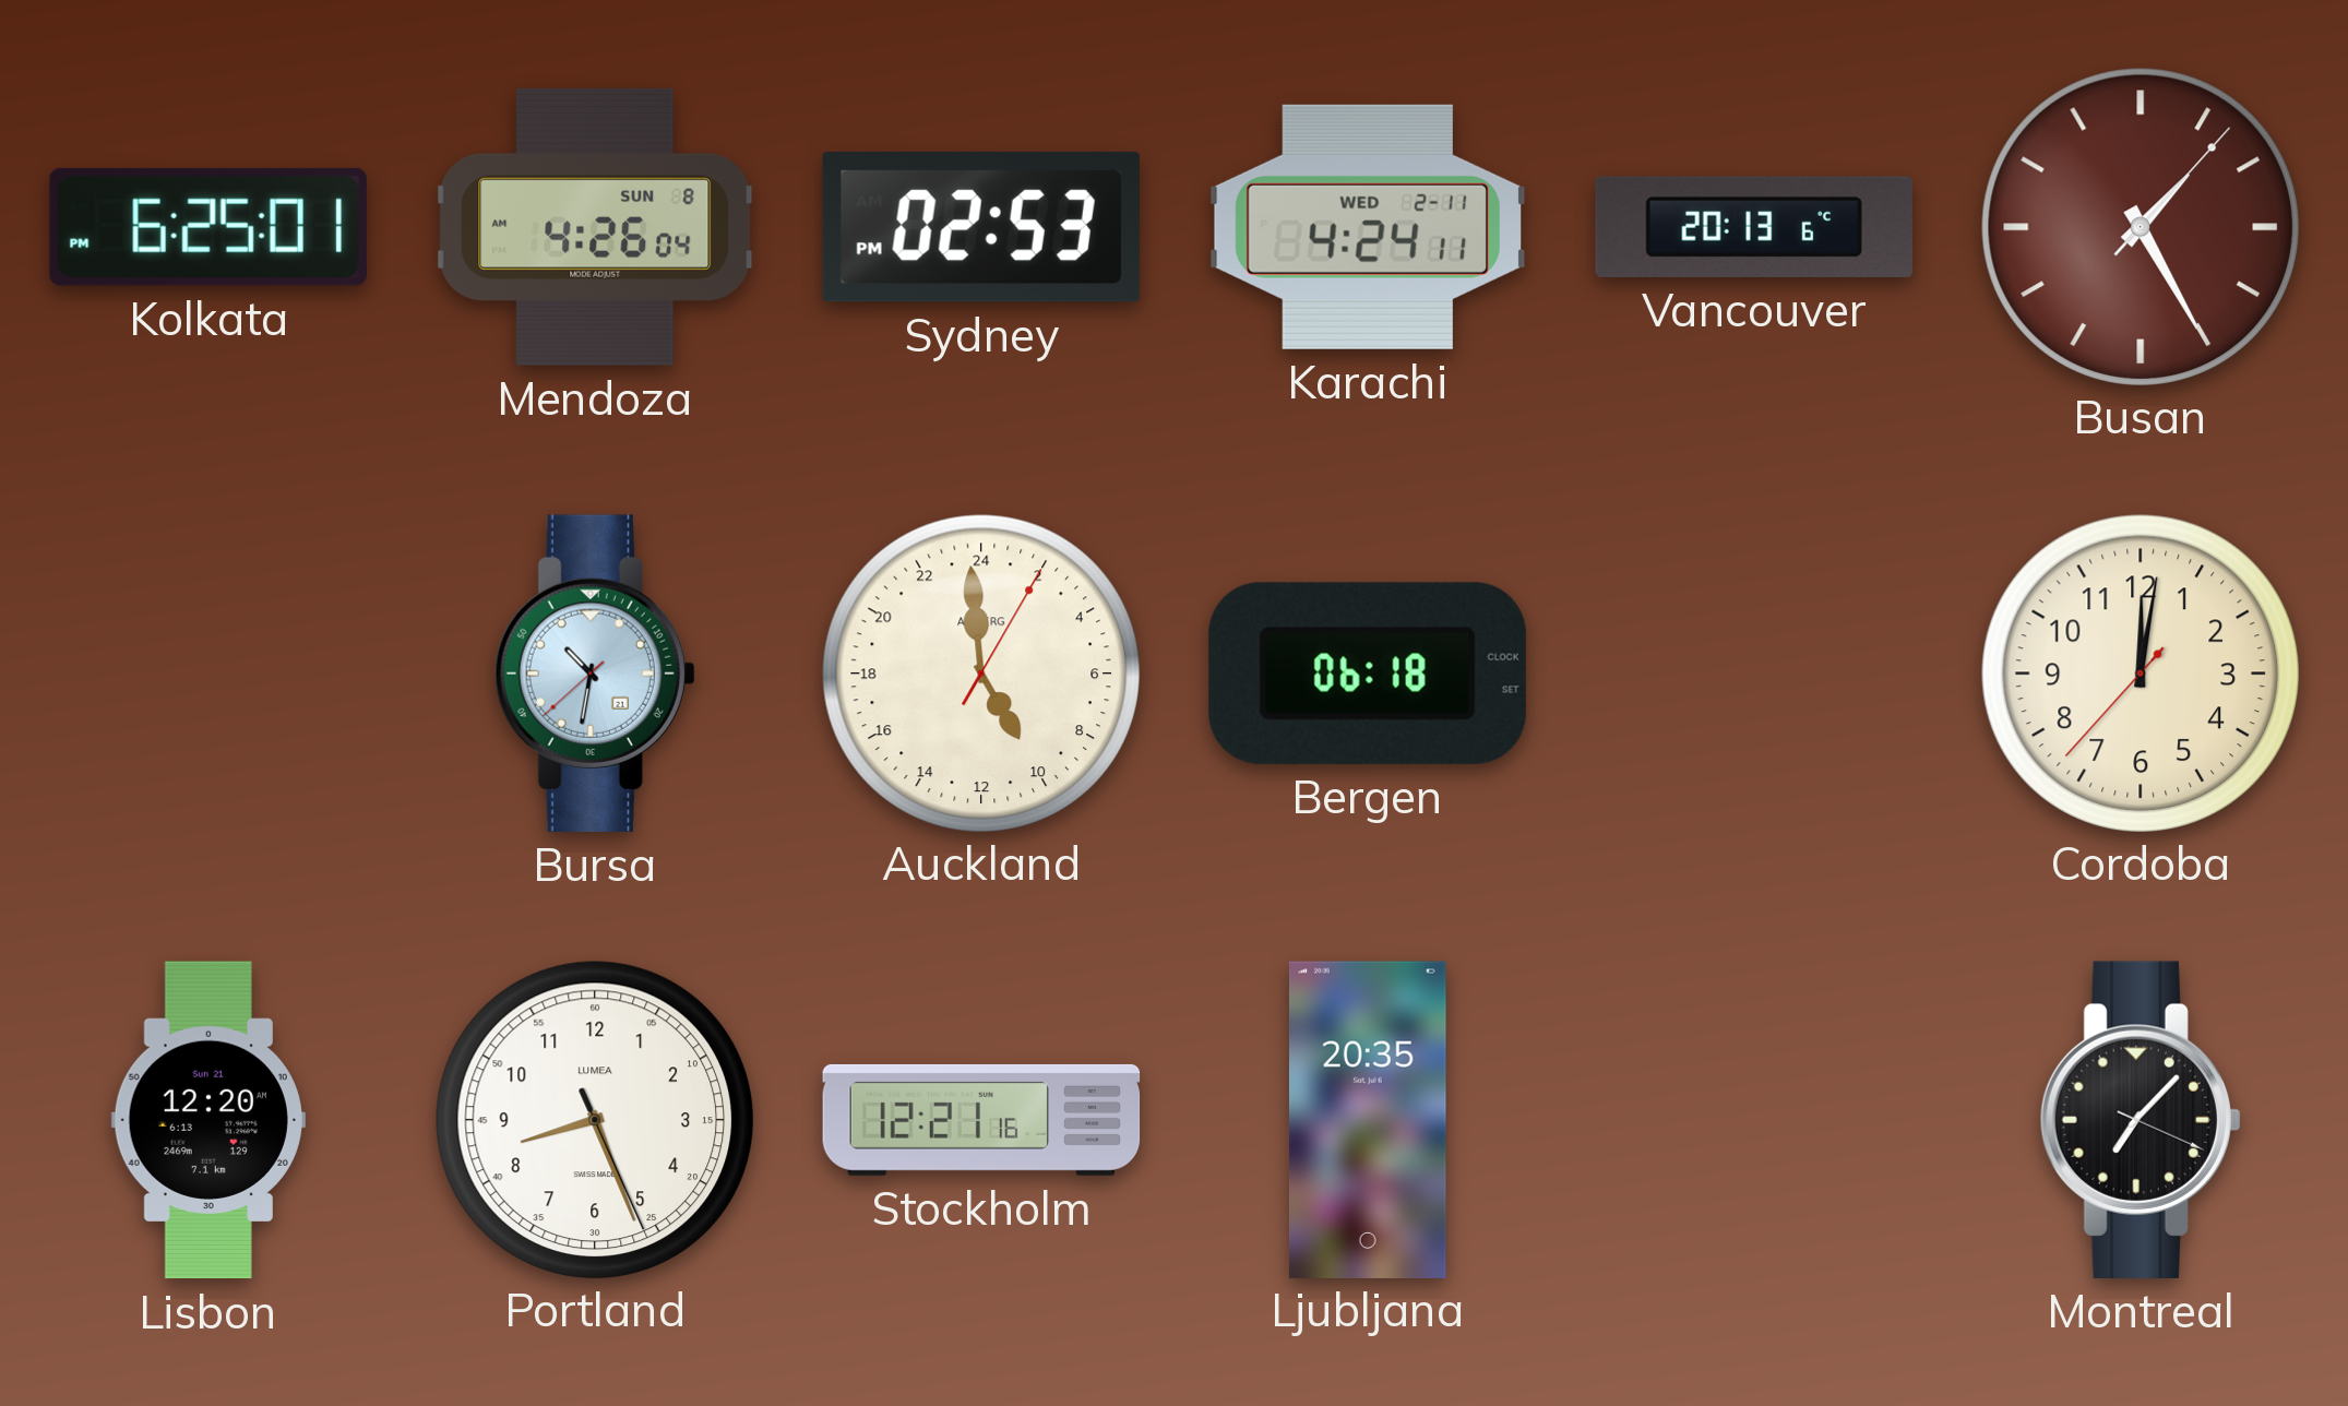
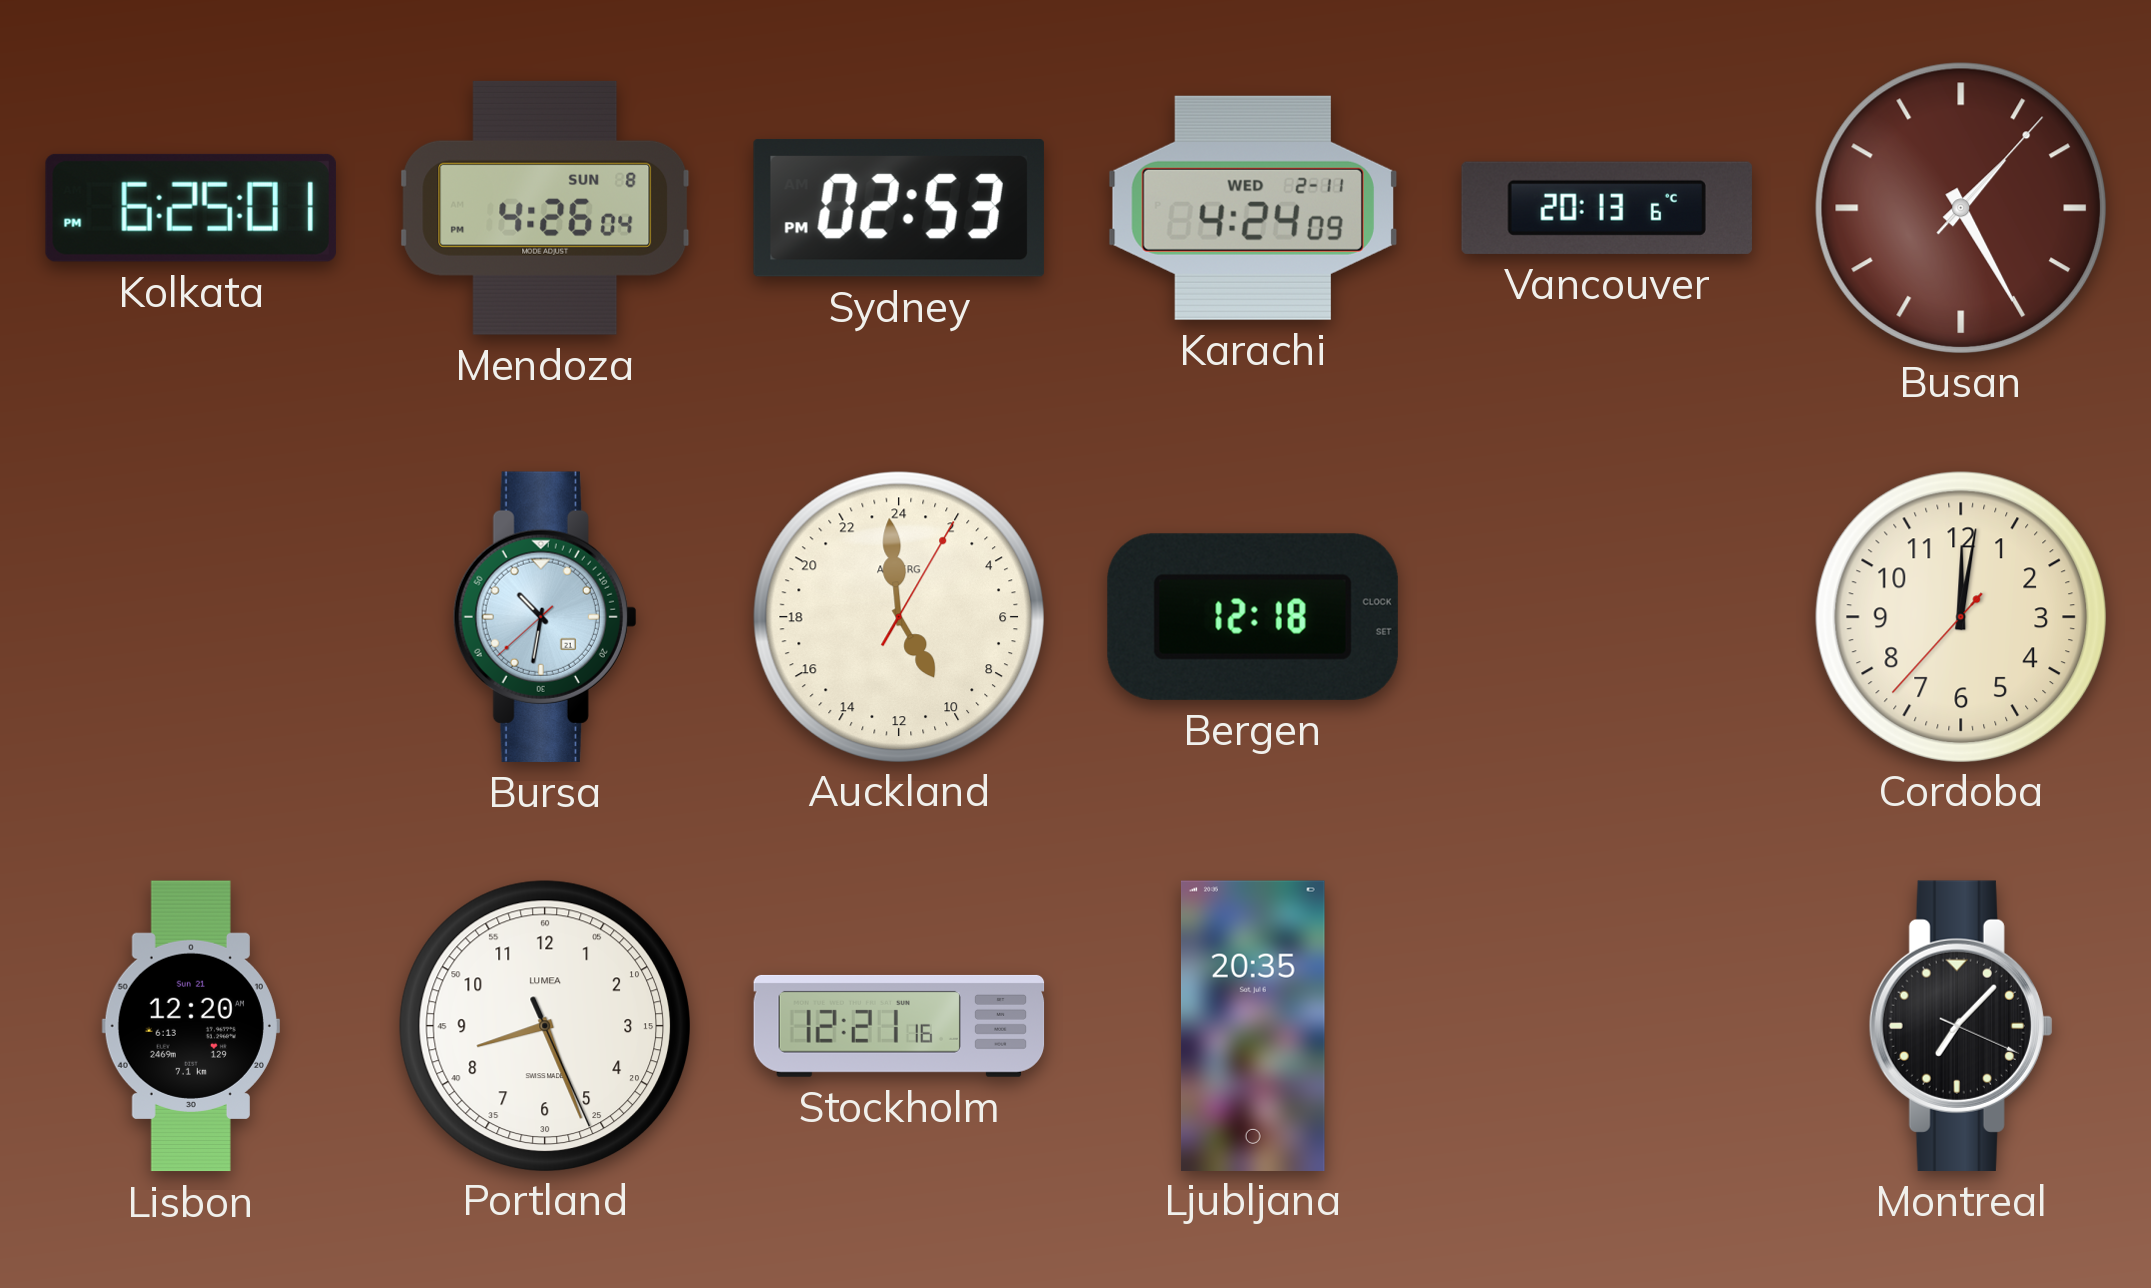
Mendoza: 4:26:04 AM -> 4:26:04 PM (545, 208)
Karachi: 4:24:11 -> 4:24:09 (1253, 208)
Bergen: 06:18 -> 12:18 (1253, 617)
